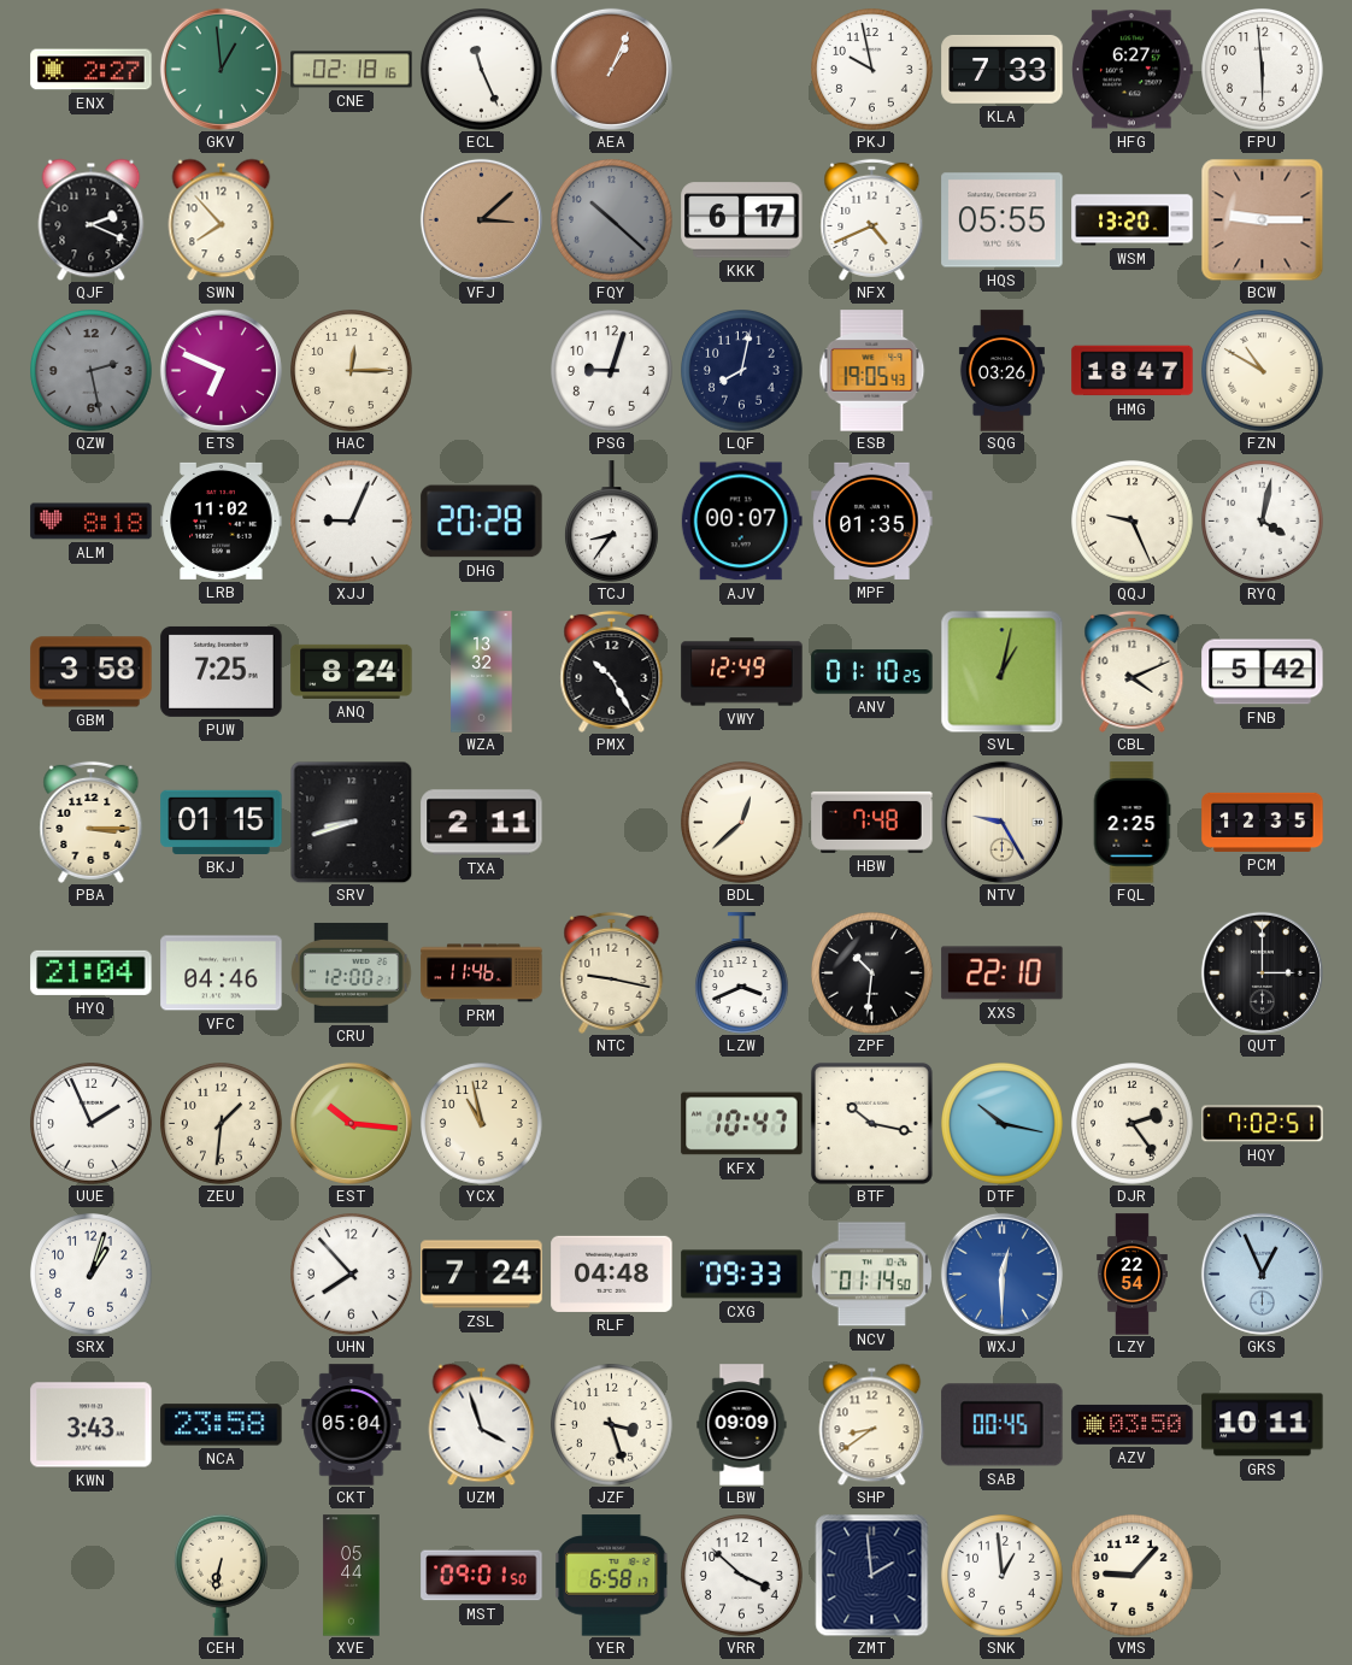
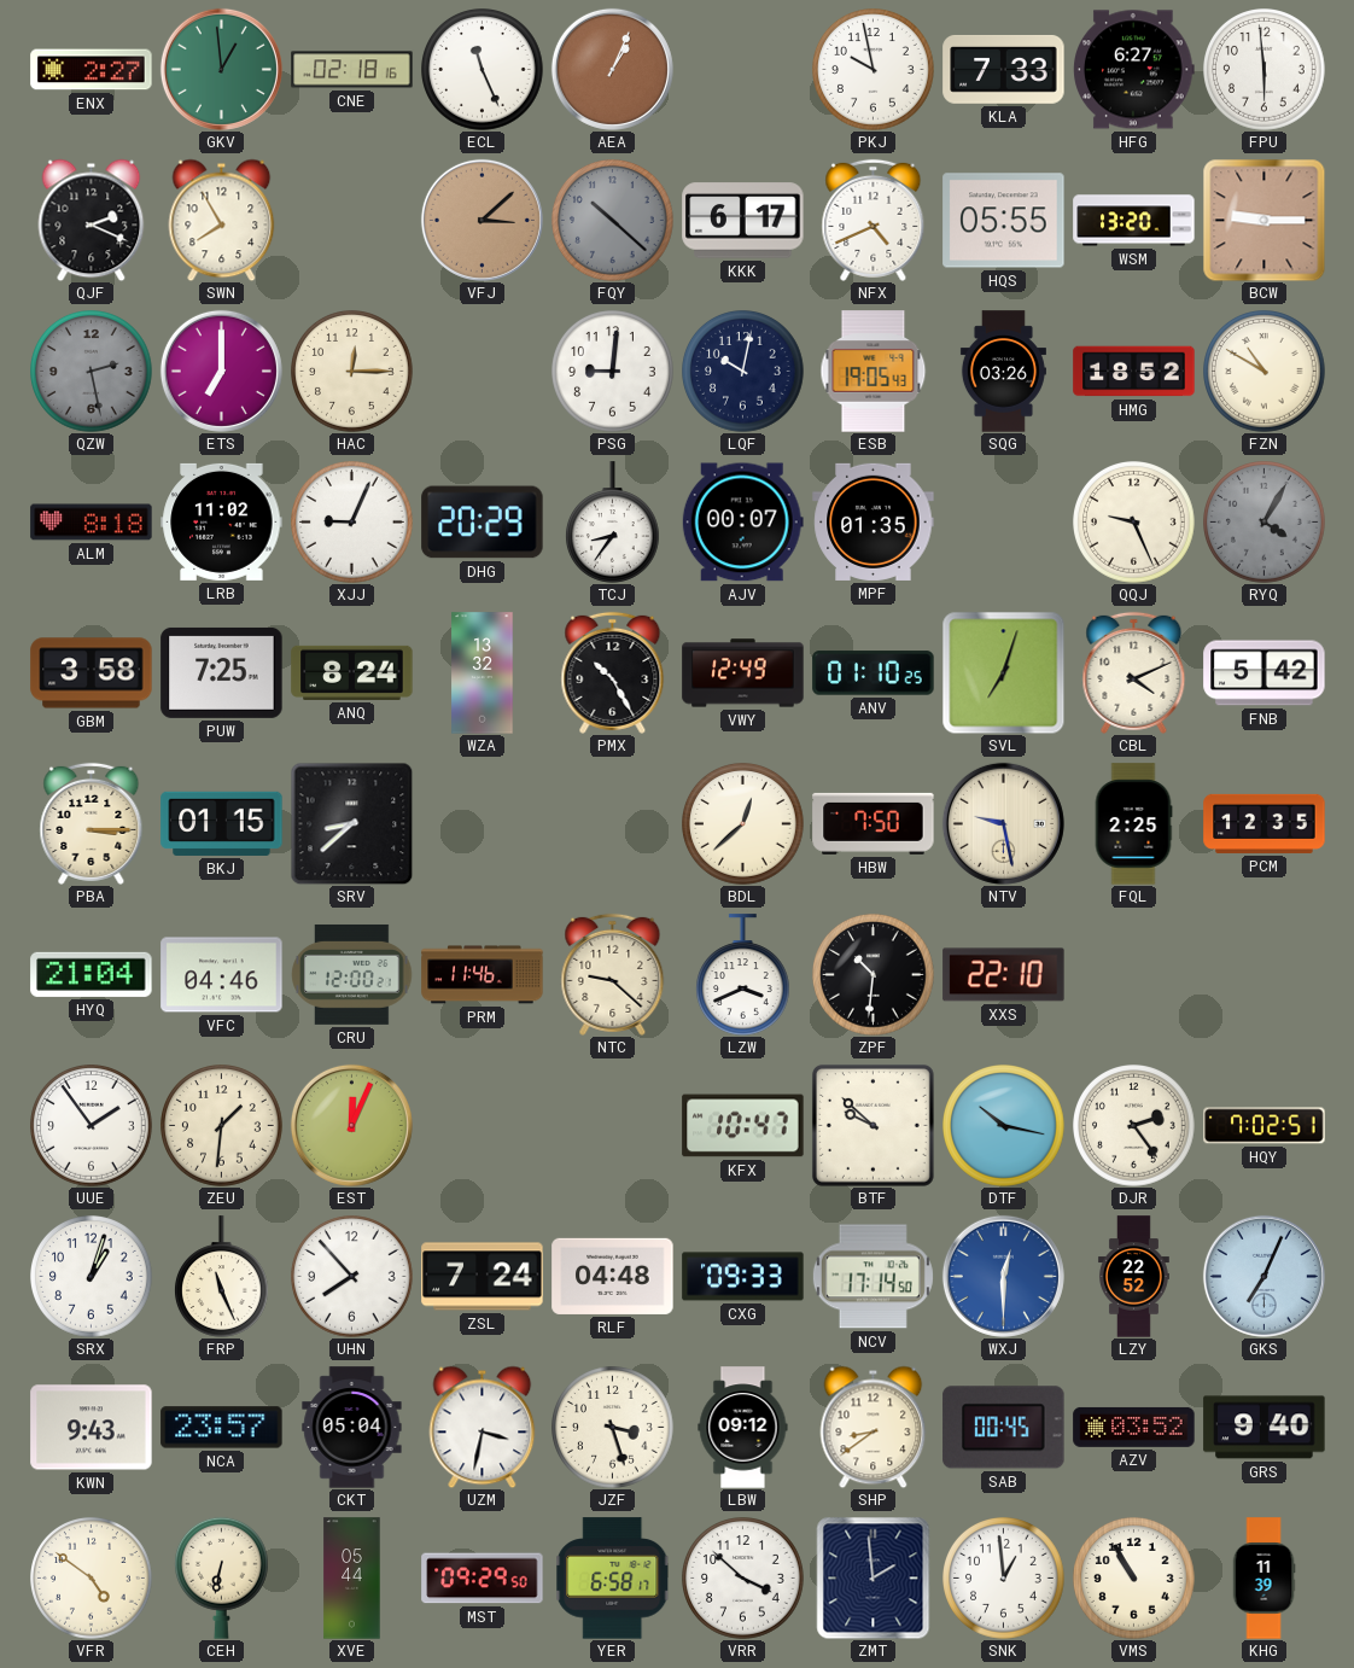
SWN: 7:53 -> 7:55 (222, 220)
ETS: 6:49 -> 7:00 (221, 371)
PSG: 9:03 -> 9:01 (613, 372)
LQF: 8:02 -> 10:02 (743, 372)
HMG: 18:47 -> 18:52 (1134, 372)
DHG: 20:28 -> 20:29 (483, 523)
RYQ: 4:02 -> 4:05 (1265, 523)
RYQ dial: white -> grey (1265, 523)
SVL: 1:02 -> 7:03 (1003, 672)
SRV: 8:42 -> 8:38 (351, 823)
TXA: 2:11 -> none (482, 823)
HBW: 7:48 -> 7:50 (874, 823)
NTV: 9:25 -> 9:28 (1003, 823)
NTC: 9:17 -> 9:22 (613, 974)
QUT: 3:00 -> none (1262, 972)
UUE: 1:56 -> 1:54 (92, 1126)
EST: 10:16 -> 12:04 (351, 1125)
YCX: 10:58 -> none (482, 1124)
BTF: 10:17 -> 9:52 (872, 1125)
FRP: none -> 11:26 (221, 1277)
NCV: 01:14 -> 17:14 (872, 1277)
LZY: 22:54 -> 22:52 (1133, 1277)
GKS: 12:56 -> 7:04 (1263, 1276)
KWN: 3:43 -> 9:43 (92, 1428)
NCA: 23:58 -> 23:57 (222, 1428)
UZM: 3:57 -> 3:32 (483, 1427)
LBW: 09:09 -> 09:12 (743, 1428)
AZV: 03:50 -> 03:52 (1134, 1427)
GRS: 10:11 -> 9:40 (1265, 1428)
VFR: none -> 4:51 (92, 1579)
MST: 09:01 -> 09:29 (483, 1579)
VMS: 9:07 -> 10:55 (1134, 1579)
KHG: none -> 11:39 (1263, 1579)
